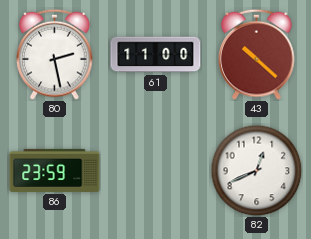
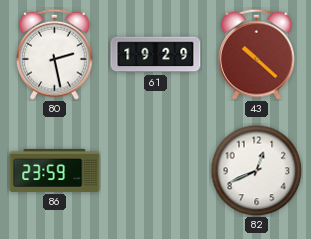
61: 11:00 -> 19:29 (156, 55)
